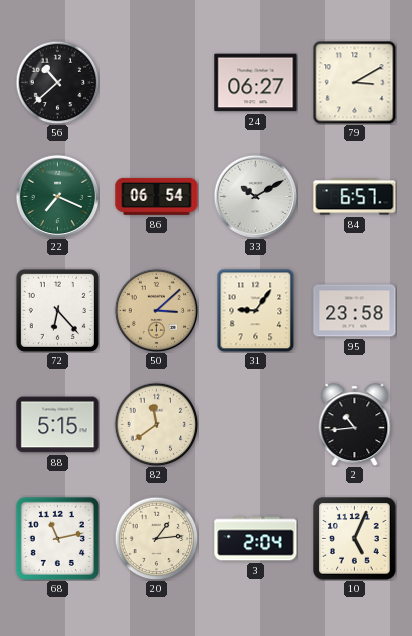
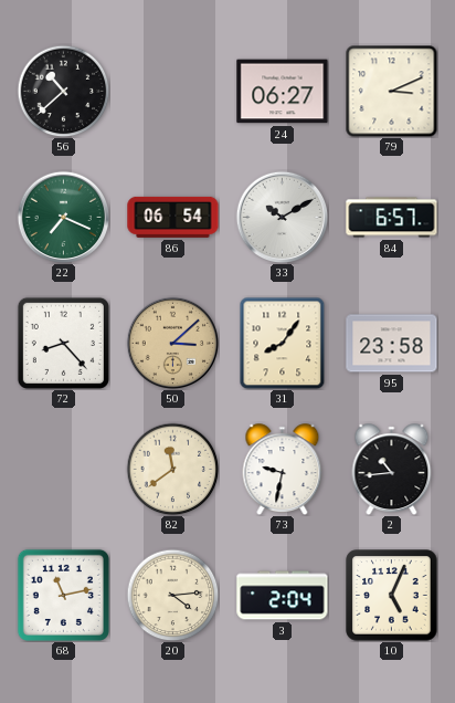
79: 3:10 -> 3:11 (391, 91)
72: 6:23 -> 8:23 (63, 343)
31: 9:06 -> 8:06 (283, 343)
88: 5:15 -> none (58, 425)
73: none -> 9:32 (283, 469)
20: 1:14 -> 4:14 (172, 595)
